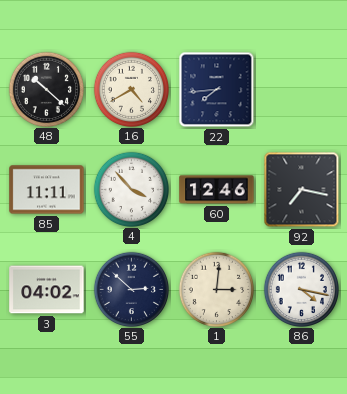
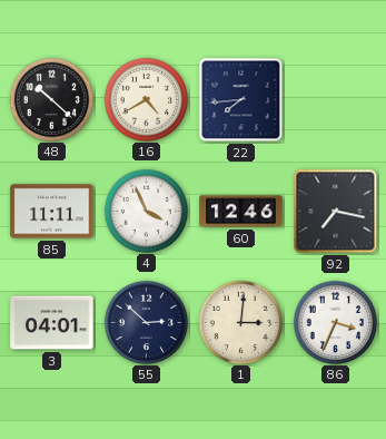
4: 3:53 -> 3:56 (146, 211)
3: 04:02 -> 04:01 (52, 323)
86: 4:17 -> 3:34 (335, 322)
